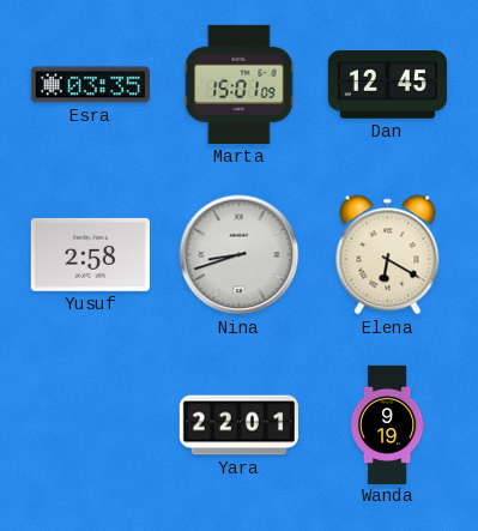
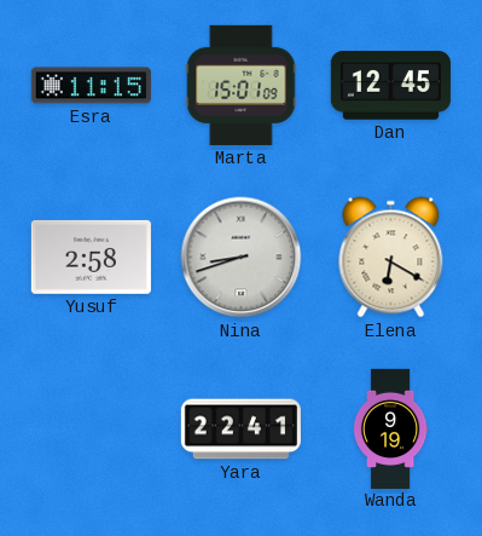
Esra: 03:35 -> 11:15 (91, 86)
Yara: 22:01 -> 22:41 (240, 430)
